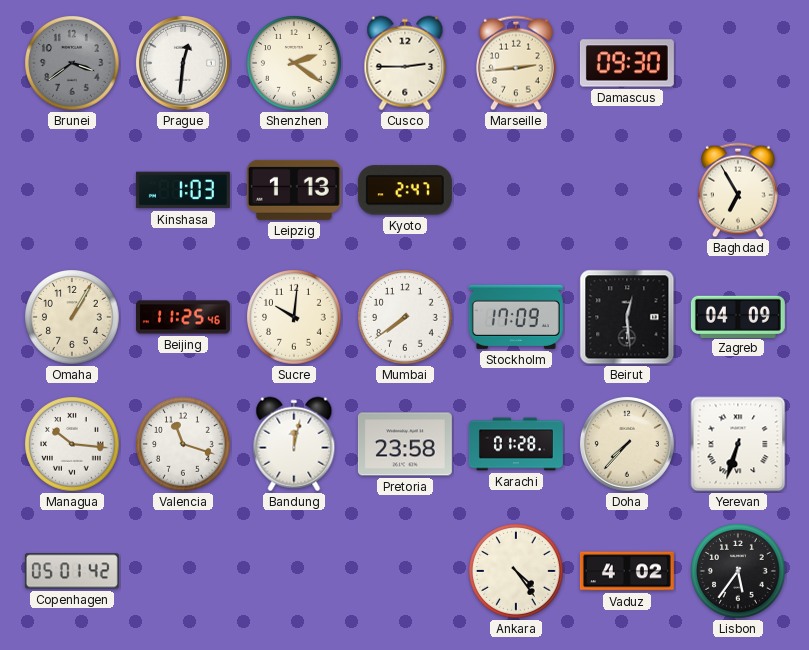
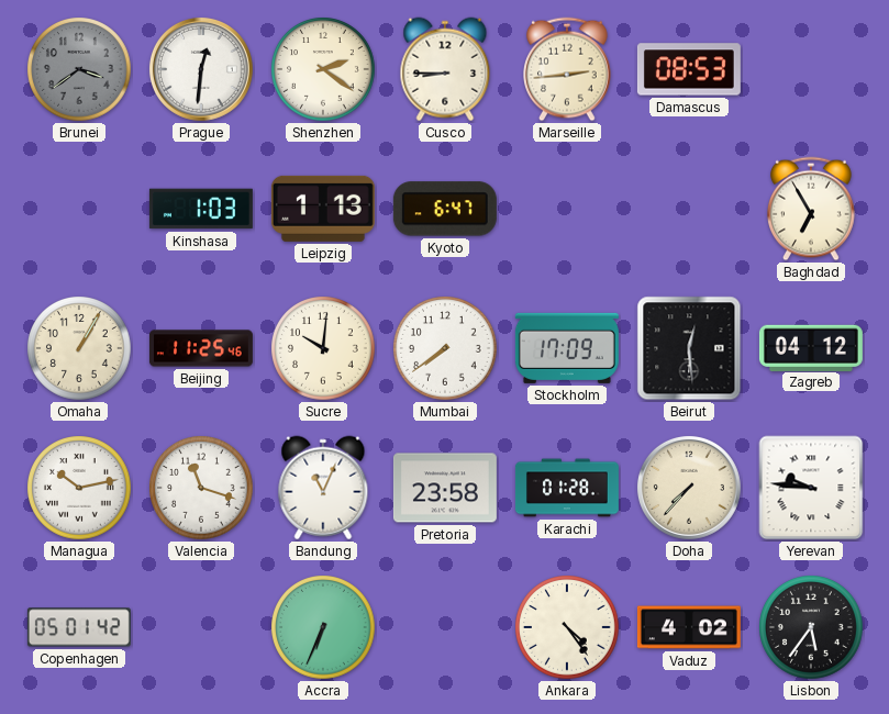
Cusco: 2:45 -> 8:45 (445, 69)
Damascus: 09:30 -> 08:53 (689, 69)
Kyoto: 2:47 -> 6:47 (445, 209)
Zagreb: 04:09 -> 04:12 (811, 347)
Managua: 10:16 -> 10:13 (79, 488)
Bandung: 12:02 -> 11:04 (323, 488)
Yerevan: 6:33 -> 9:46 (811, 488)
Accra: none -> 6:34 (323, 627)
